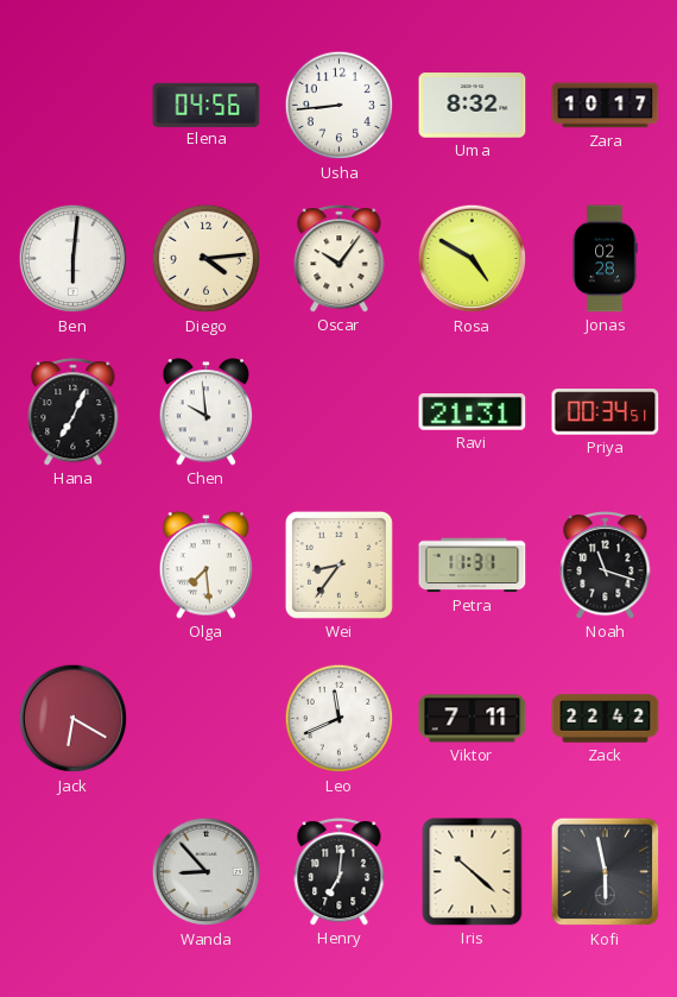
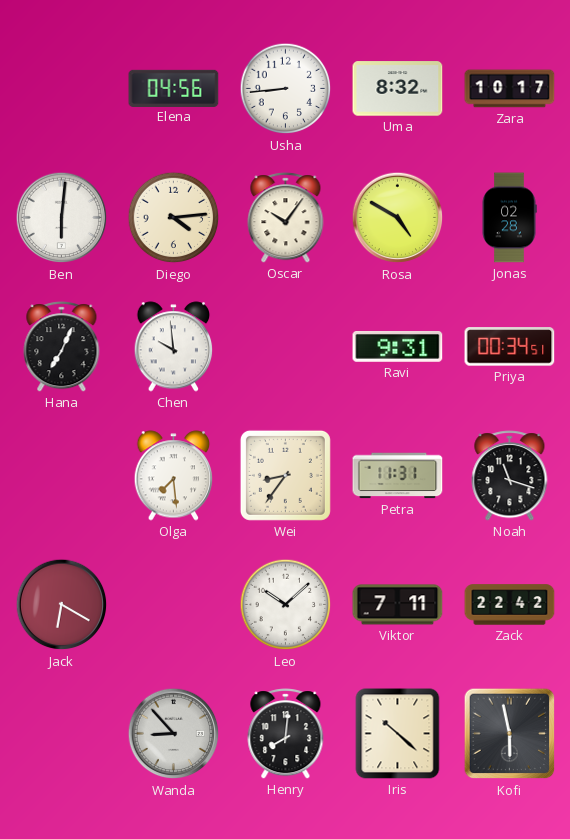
Ravi: 21:31 -> 9:31 (398, 347)
Leo: 11:41 -> 10:08 (286, 605)
Henry: 7:01 -> 8:01 (286, 734)
